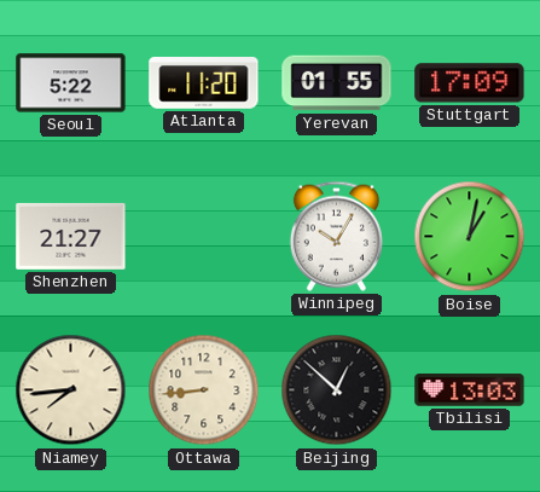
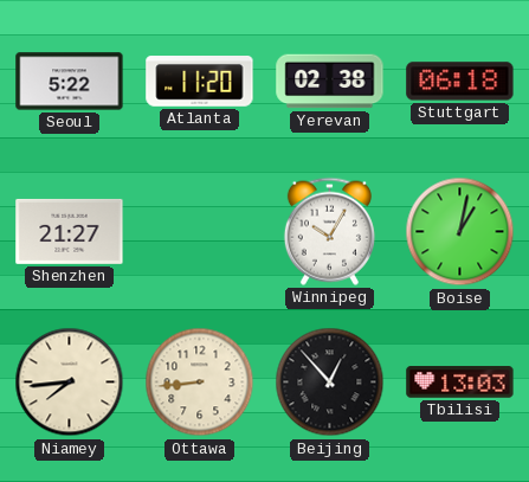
Yerevan: 01:55 -> 02:38 (330, 82)
Stuttgart: 17:09 -> 06:18 (460, 82)
Beijing: 12:52 -> 12:53 (330, 383)
